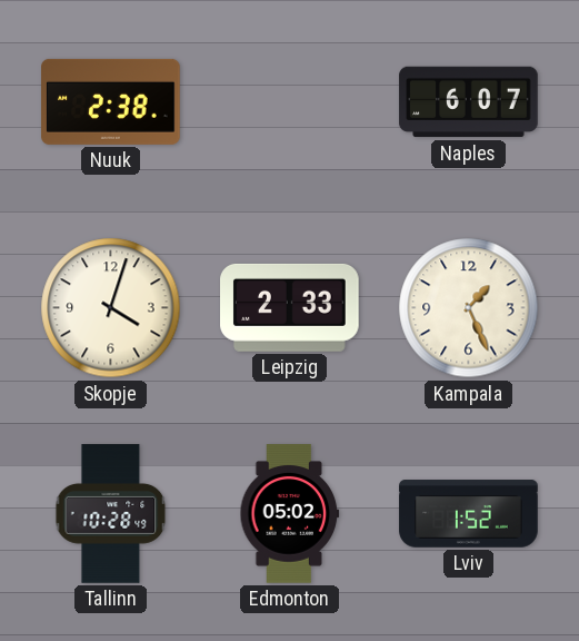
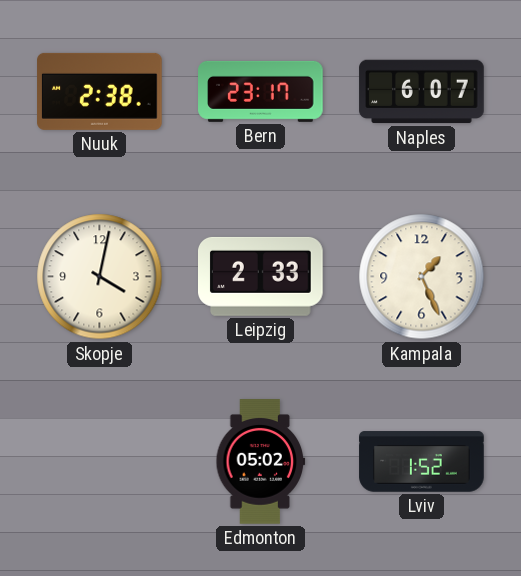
Bern: none -> 23:17 (261, 91)
Skopje: 4:03 -> 4:02 (100, 277)
Tallinn: 10:28 -> none (111, 514)
